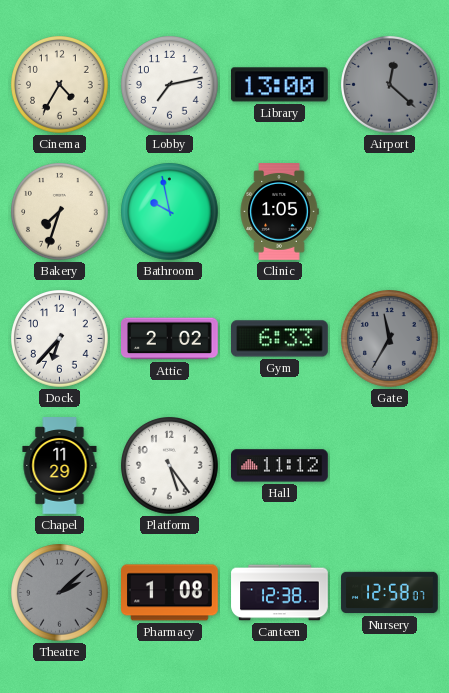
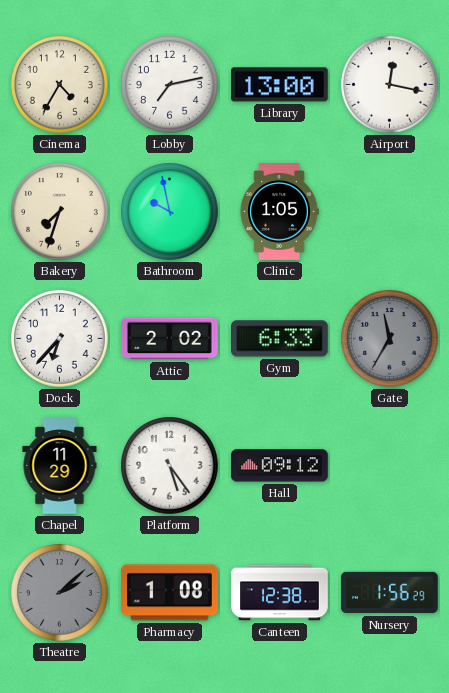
Airport: 12:22 -> 12:17 (390, 85)
Airport dial: grey -> white (390, 85)
Hall: 11:12 -> 09:12 (280, 466)
Nursery: 12:58 -> 1:56 (390, 593)
